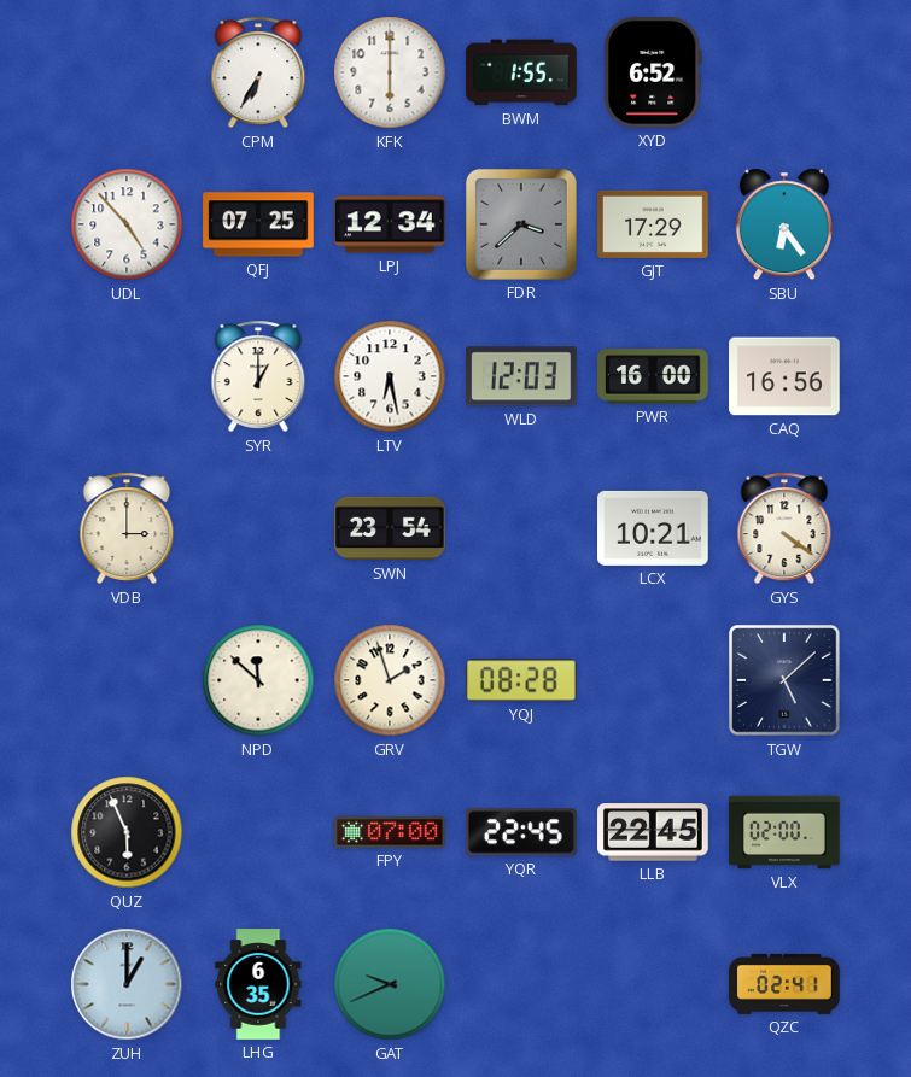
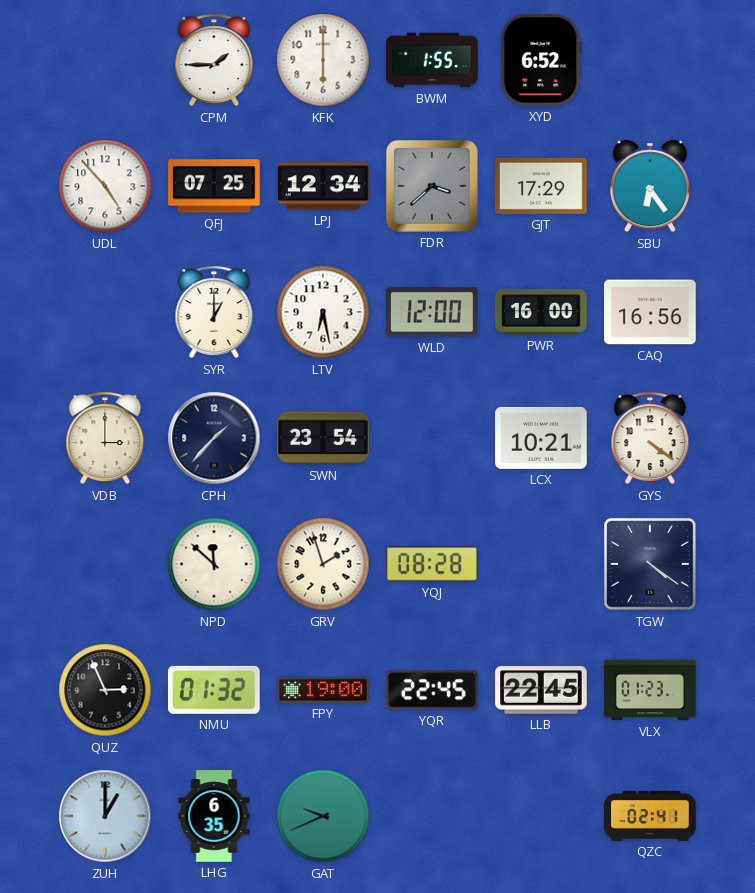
CPM: 6:35 -> 1:45 (214, 60)
WLD: 12:03 -> 12:00 (432, 312)
CPH: none -> 1:37 (214, 438)
TGW: 5:08 -> 4:21 (650, 564)
QUZ: 5:56 -> 2:56 (105, 690)
NMU: none -> 01:32 (214, 690)
FPY: 07:00 -> 19:00 (323, 691)
VLX: 02:00 -> 01:23 (650, 690)
